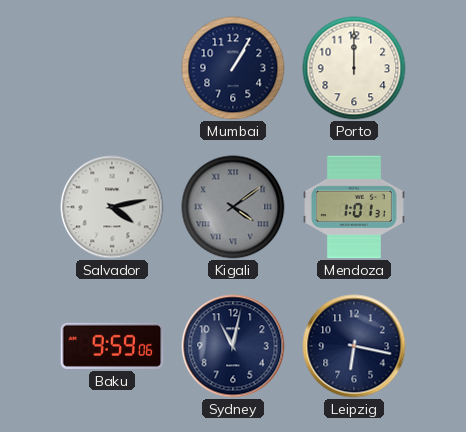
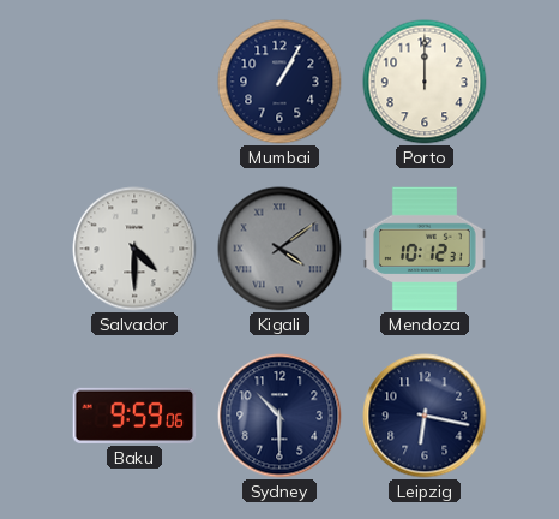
Salvador: 4:13 -> 4:30 (134, 249)
Mendoza: 1:01 -> 10:12 (426, 249)
Sydney: 11:02 -> 10:30 (279, 416)
